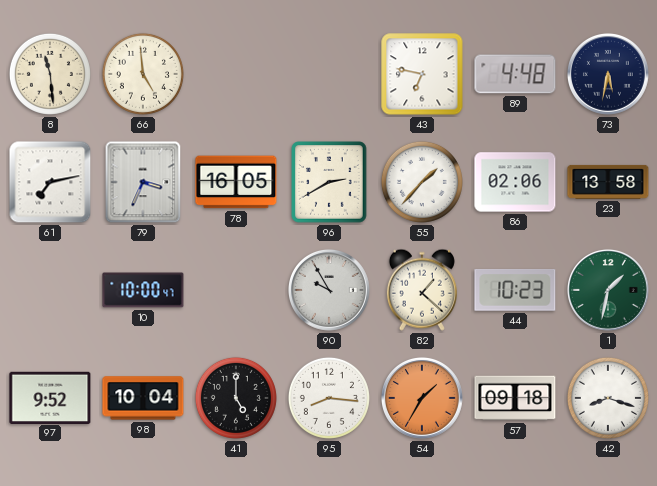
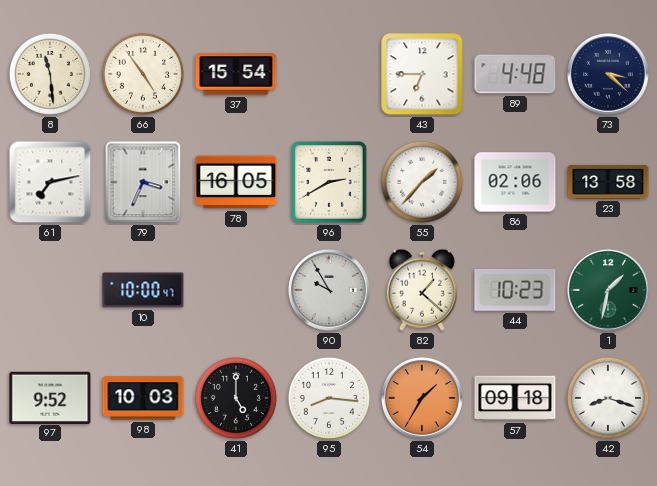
66: 4:59 -> 4:54 (143, 74)
37: none -> 15:54 (236, 74)
43: 6:47 -> 6:45 (422, 74)
73: 5:32 -> 3:22 (608, 74)
98: 10:04 -> 10:03 (143, 398)
